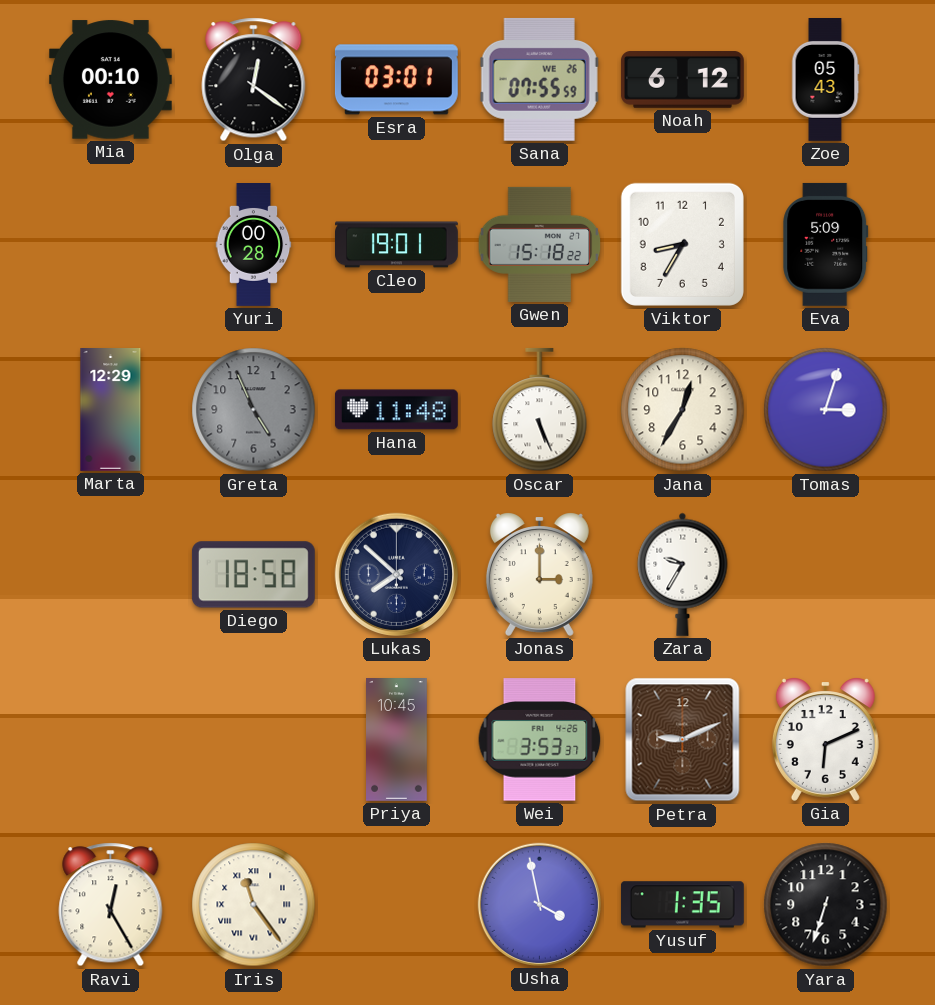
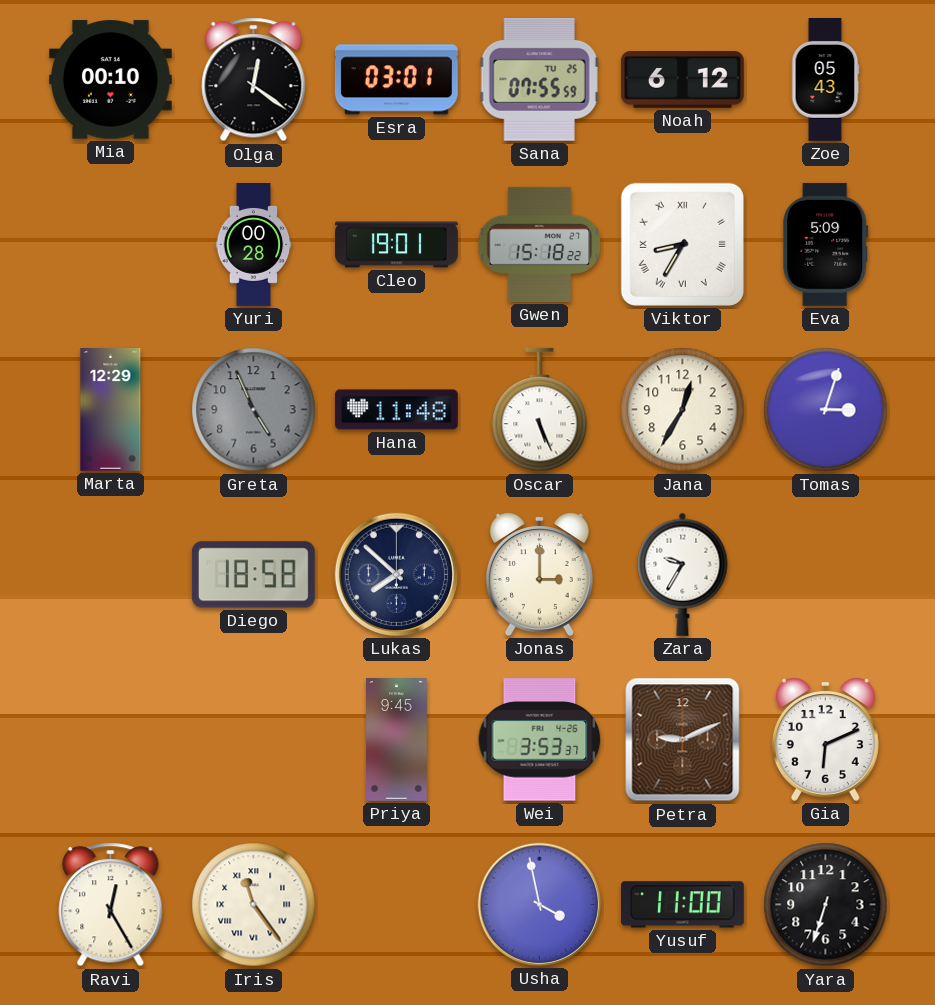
Sana date: WE 26 -> TU 25 (539, 79)
Viktor numerals: Arabic -> Roman (682, 244)
Priya: 10:45 -> 9:45 (397, 740)
Yusuf: 1:35 -> 11:00 (682, 905)
